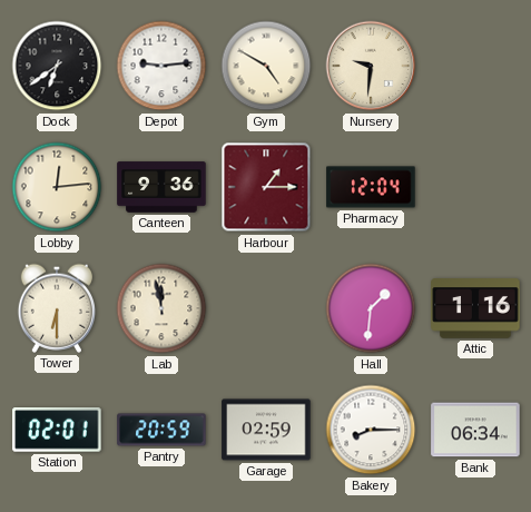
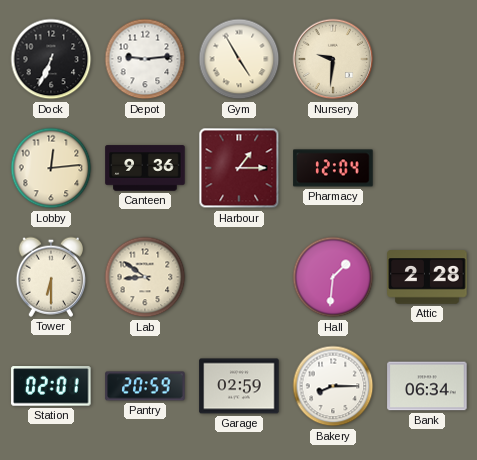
Dock: 6:39 -> 6:34 (51, 59)
Gym: 4:50 -> 4:55 (239, 59)
Lab: 11:58 -> 8:51 (145, 277)
Attic: 1:16 -> 2:28 (427, 277)
